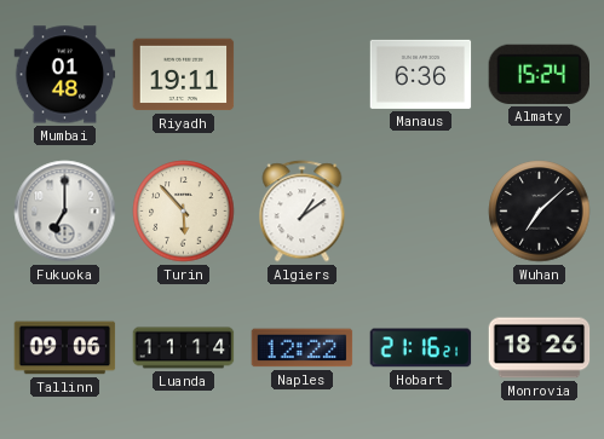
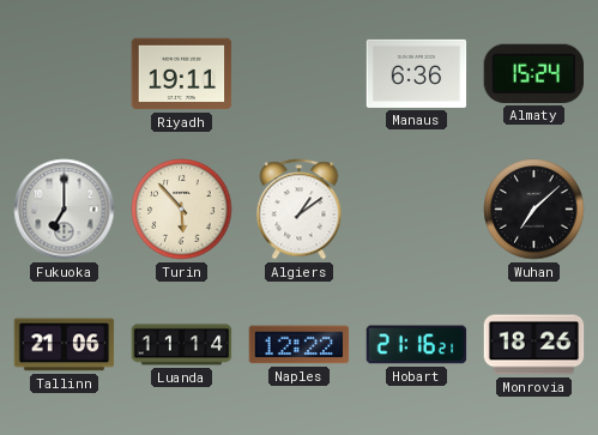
Mumbai: 01:48 -> none (65, 75)
Tallinn: 09:06 -> 21:06 (65, 345)
